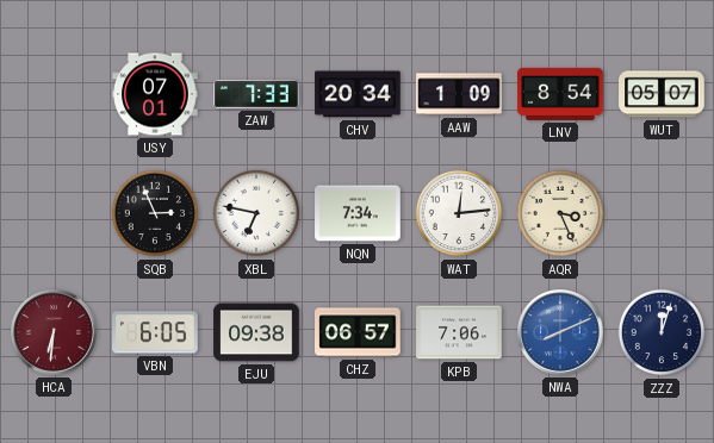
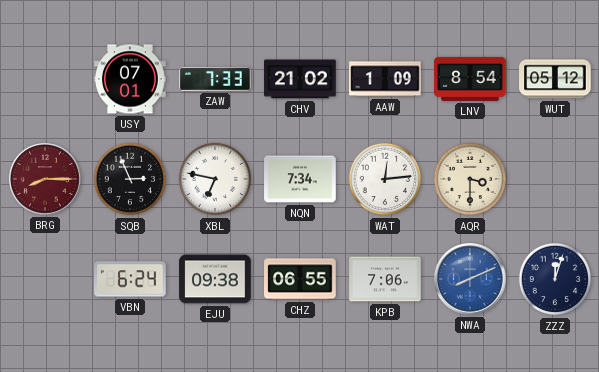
CHV: 20:34 -> 21:02 (300, 79)
WUT: 05:07 -> 05:12 (555, 79)
BRG: none -> 8:15 (46, 180)
AQR: 3:26 -> 3:30 (470, 179)
HCA: 6:31 -> none (55, 333)
VBN: 6:05 -> 6:24 (130, 279)
CHZ: 06:57 -> 06:55 (300, 279)
